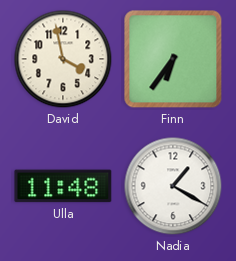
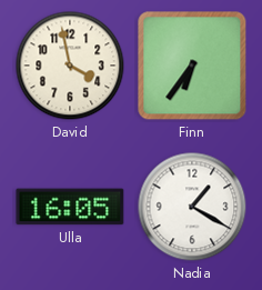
Ulla: 11:48 -> 16:05 (70, 207)
